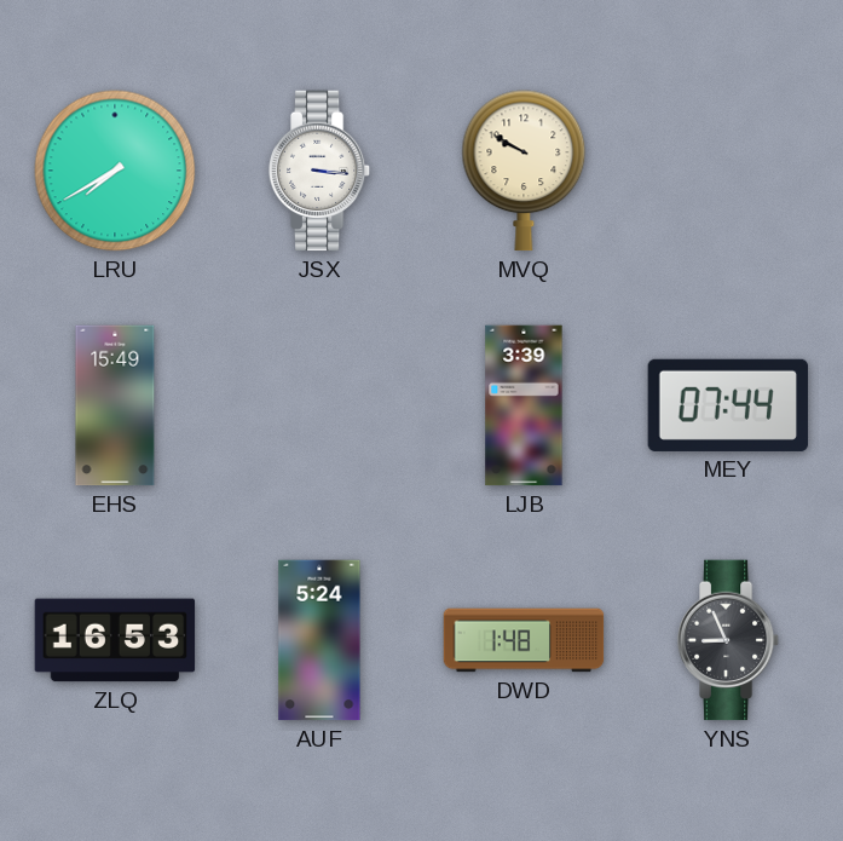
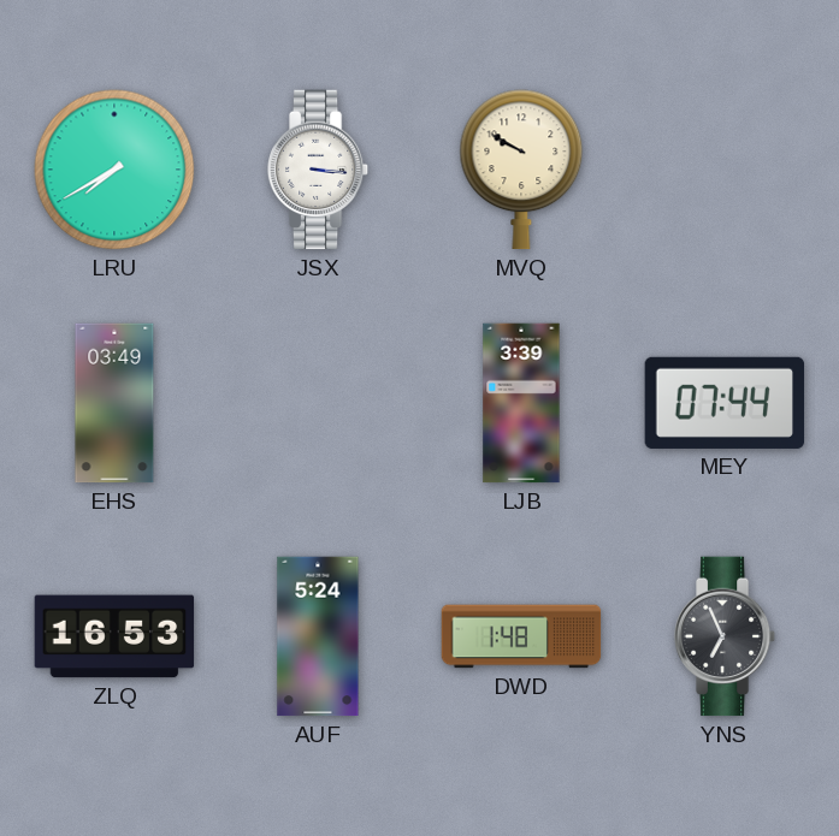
EHS: 15:49 -> 03:49 (114, 403)
YNS: 8:56 -> 6:56 (725, 636)
